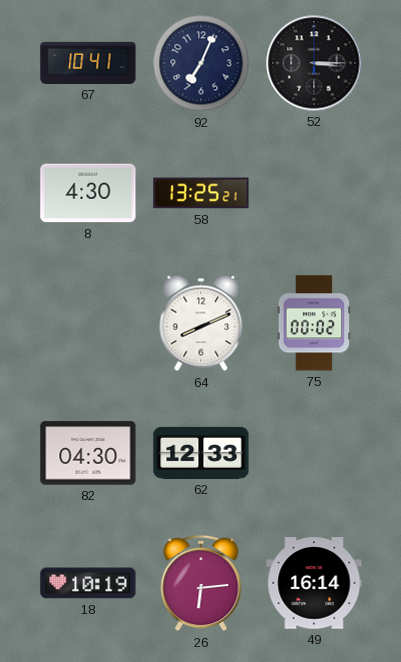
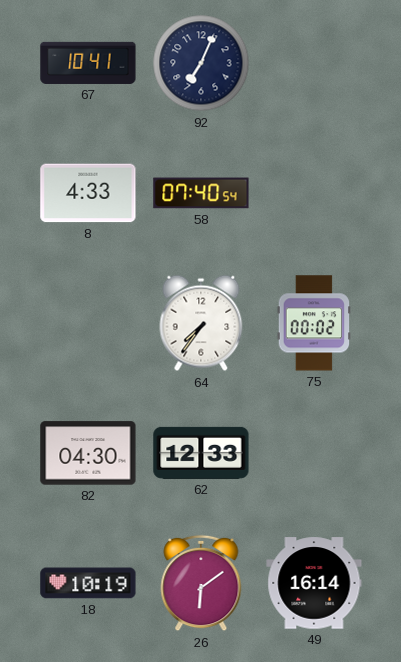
52: 3:15 -> none (314, 63)
8: 4:30 -> 4:33 (88, 193)
58: 13:25 -> 07:40 (201, 193)
64: 8:11 -> 7:36 (201, 323)
26: 6:14 -> 6:09 (201, 583)
